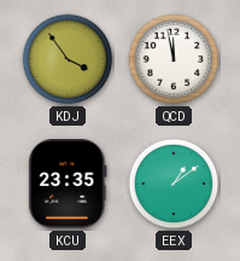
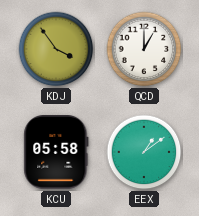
QCD: 11:58 -> 1:00 (144, 49)
KCU: 23:35 -> 05:58 (56, 153)
